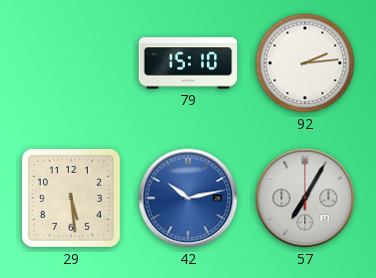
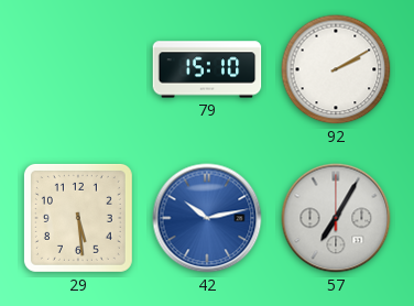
92: 2:14 -> 2:10 (336, 69)
